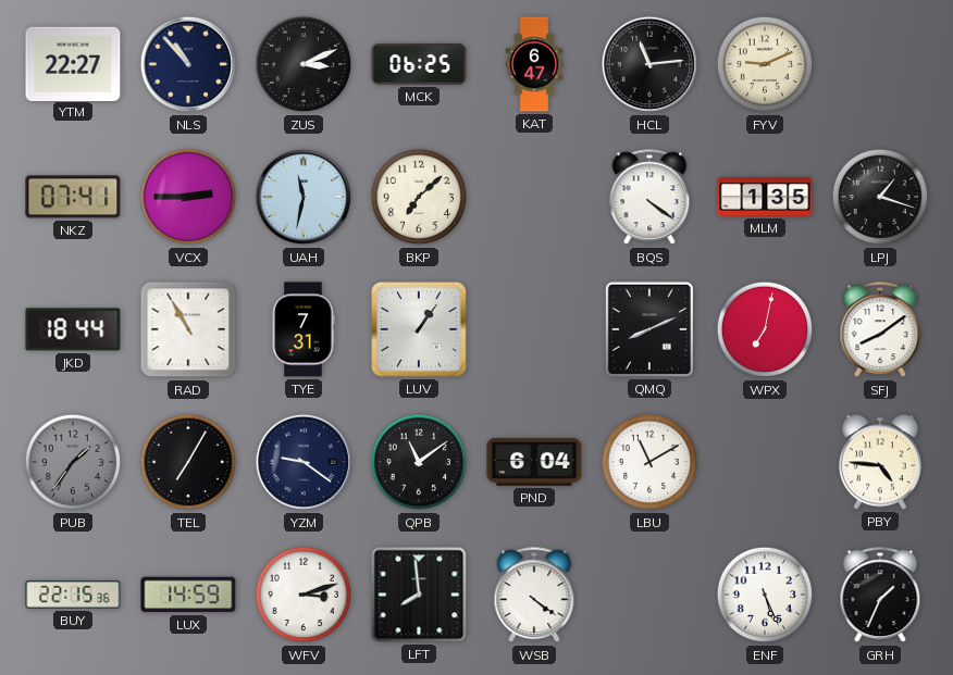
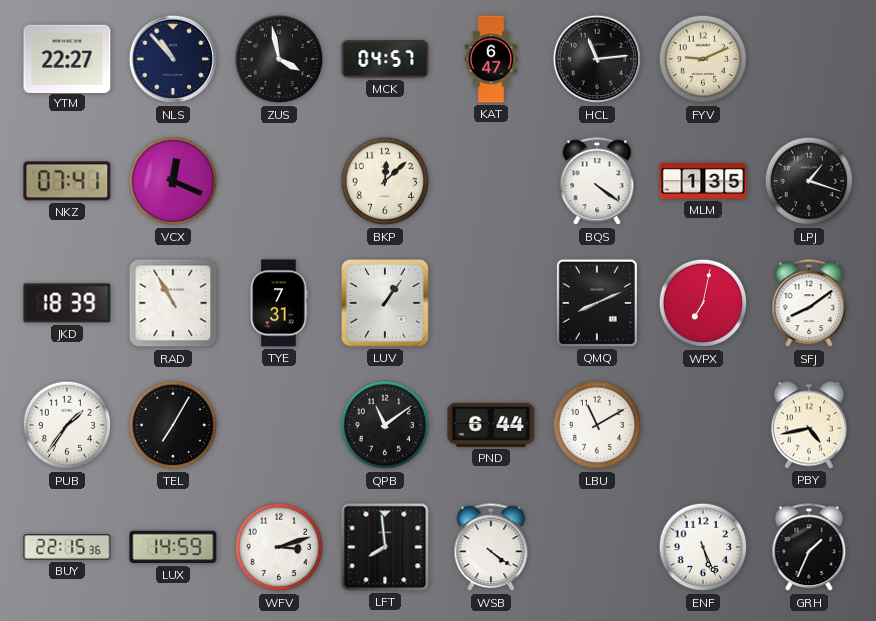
ZUS: 3:11 -> 3:58 (279, 59)
MCK: 06:25 -> 04:57 (385, 59)
VCX: 2:45 -> 12:19 (173, 181)
UAH: 11:32 -> none (304, 197)
BKP: 7:08 -> 12:08 (385, 181)
JKD: 18:44 -> 18:39 (67, 303)
PUB dial: grey -> white (67, 425)
YZM: 9:21 -> none (304, 462)
PND: 6:04 -> 6:44 (491, 425)
PBY: 4:46 -> 4:43 (809, 425)
